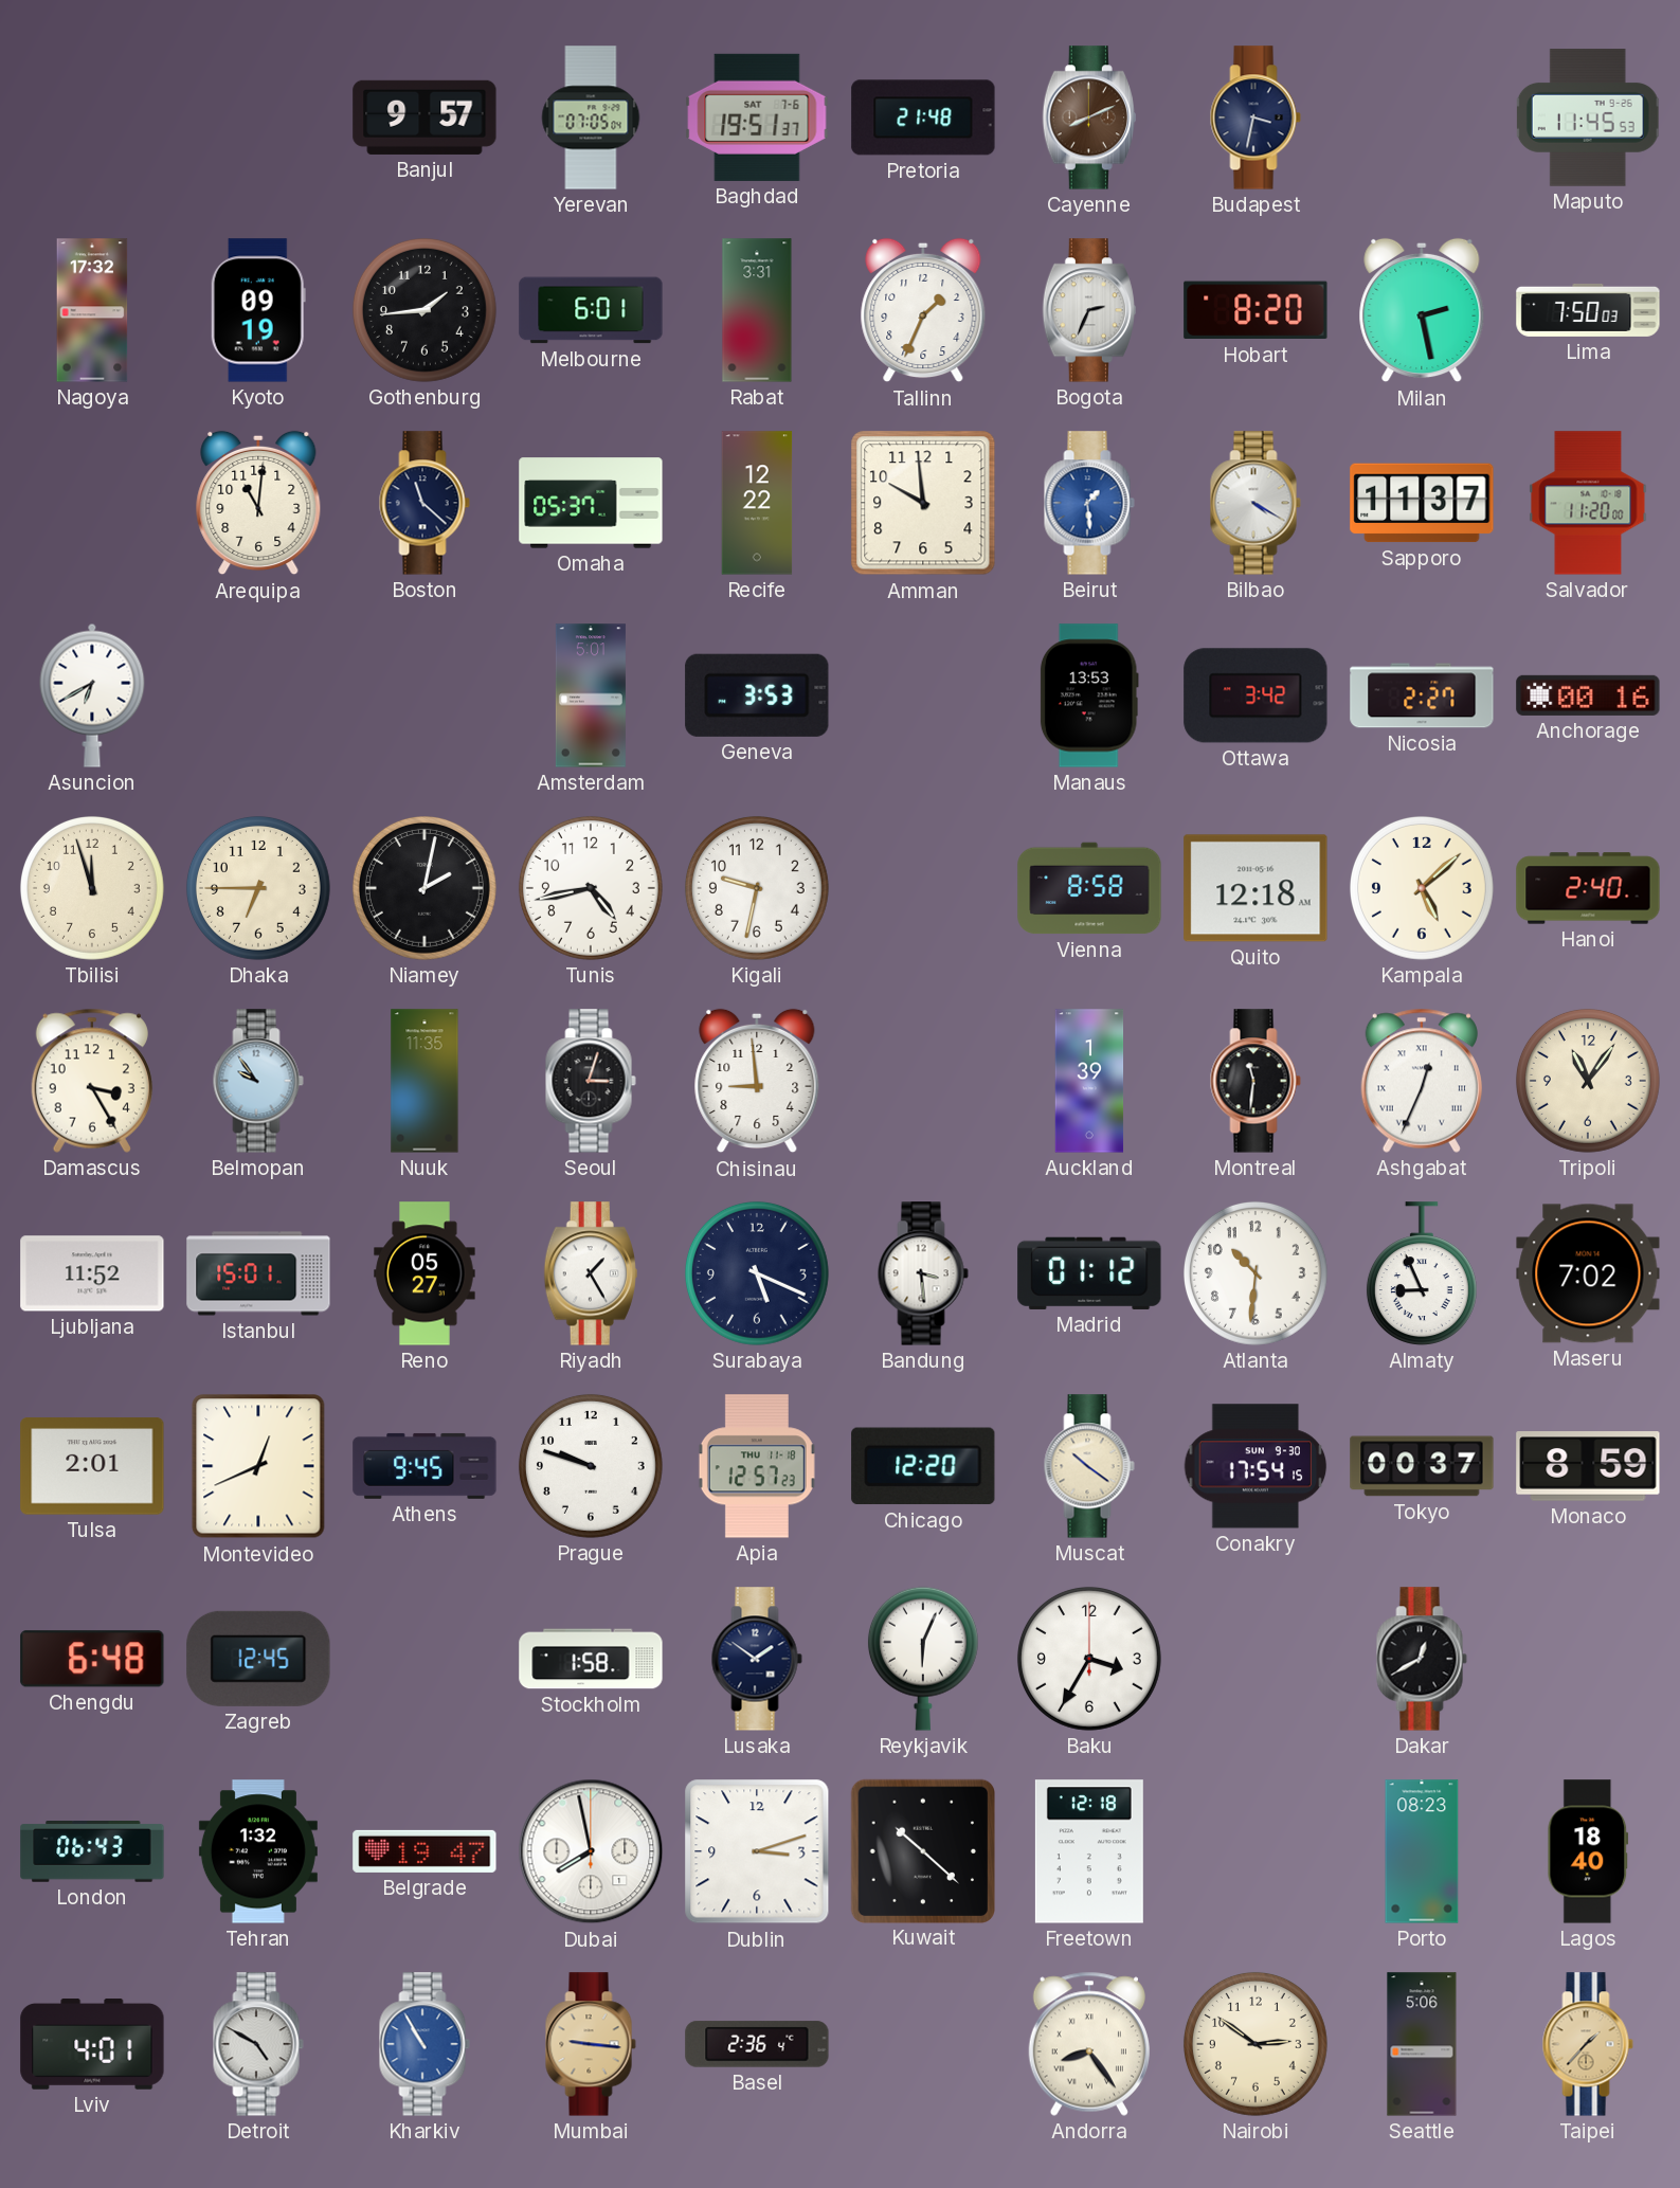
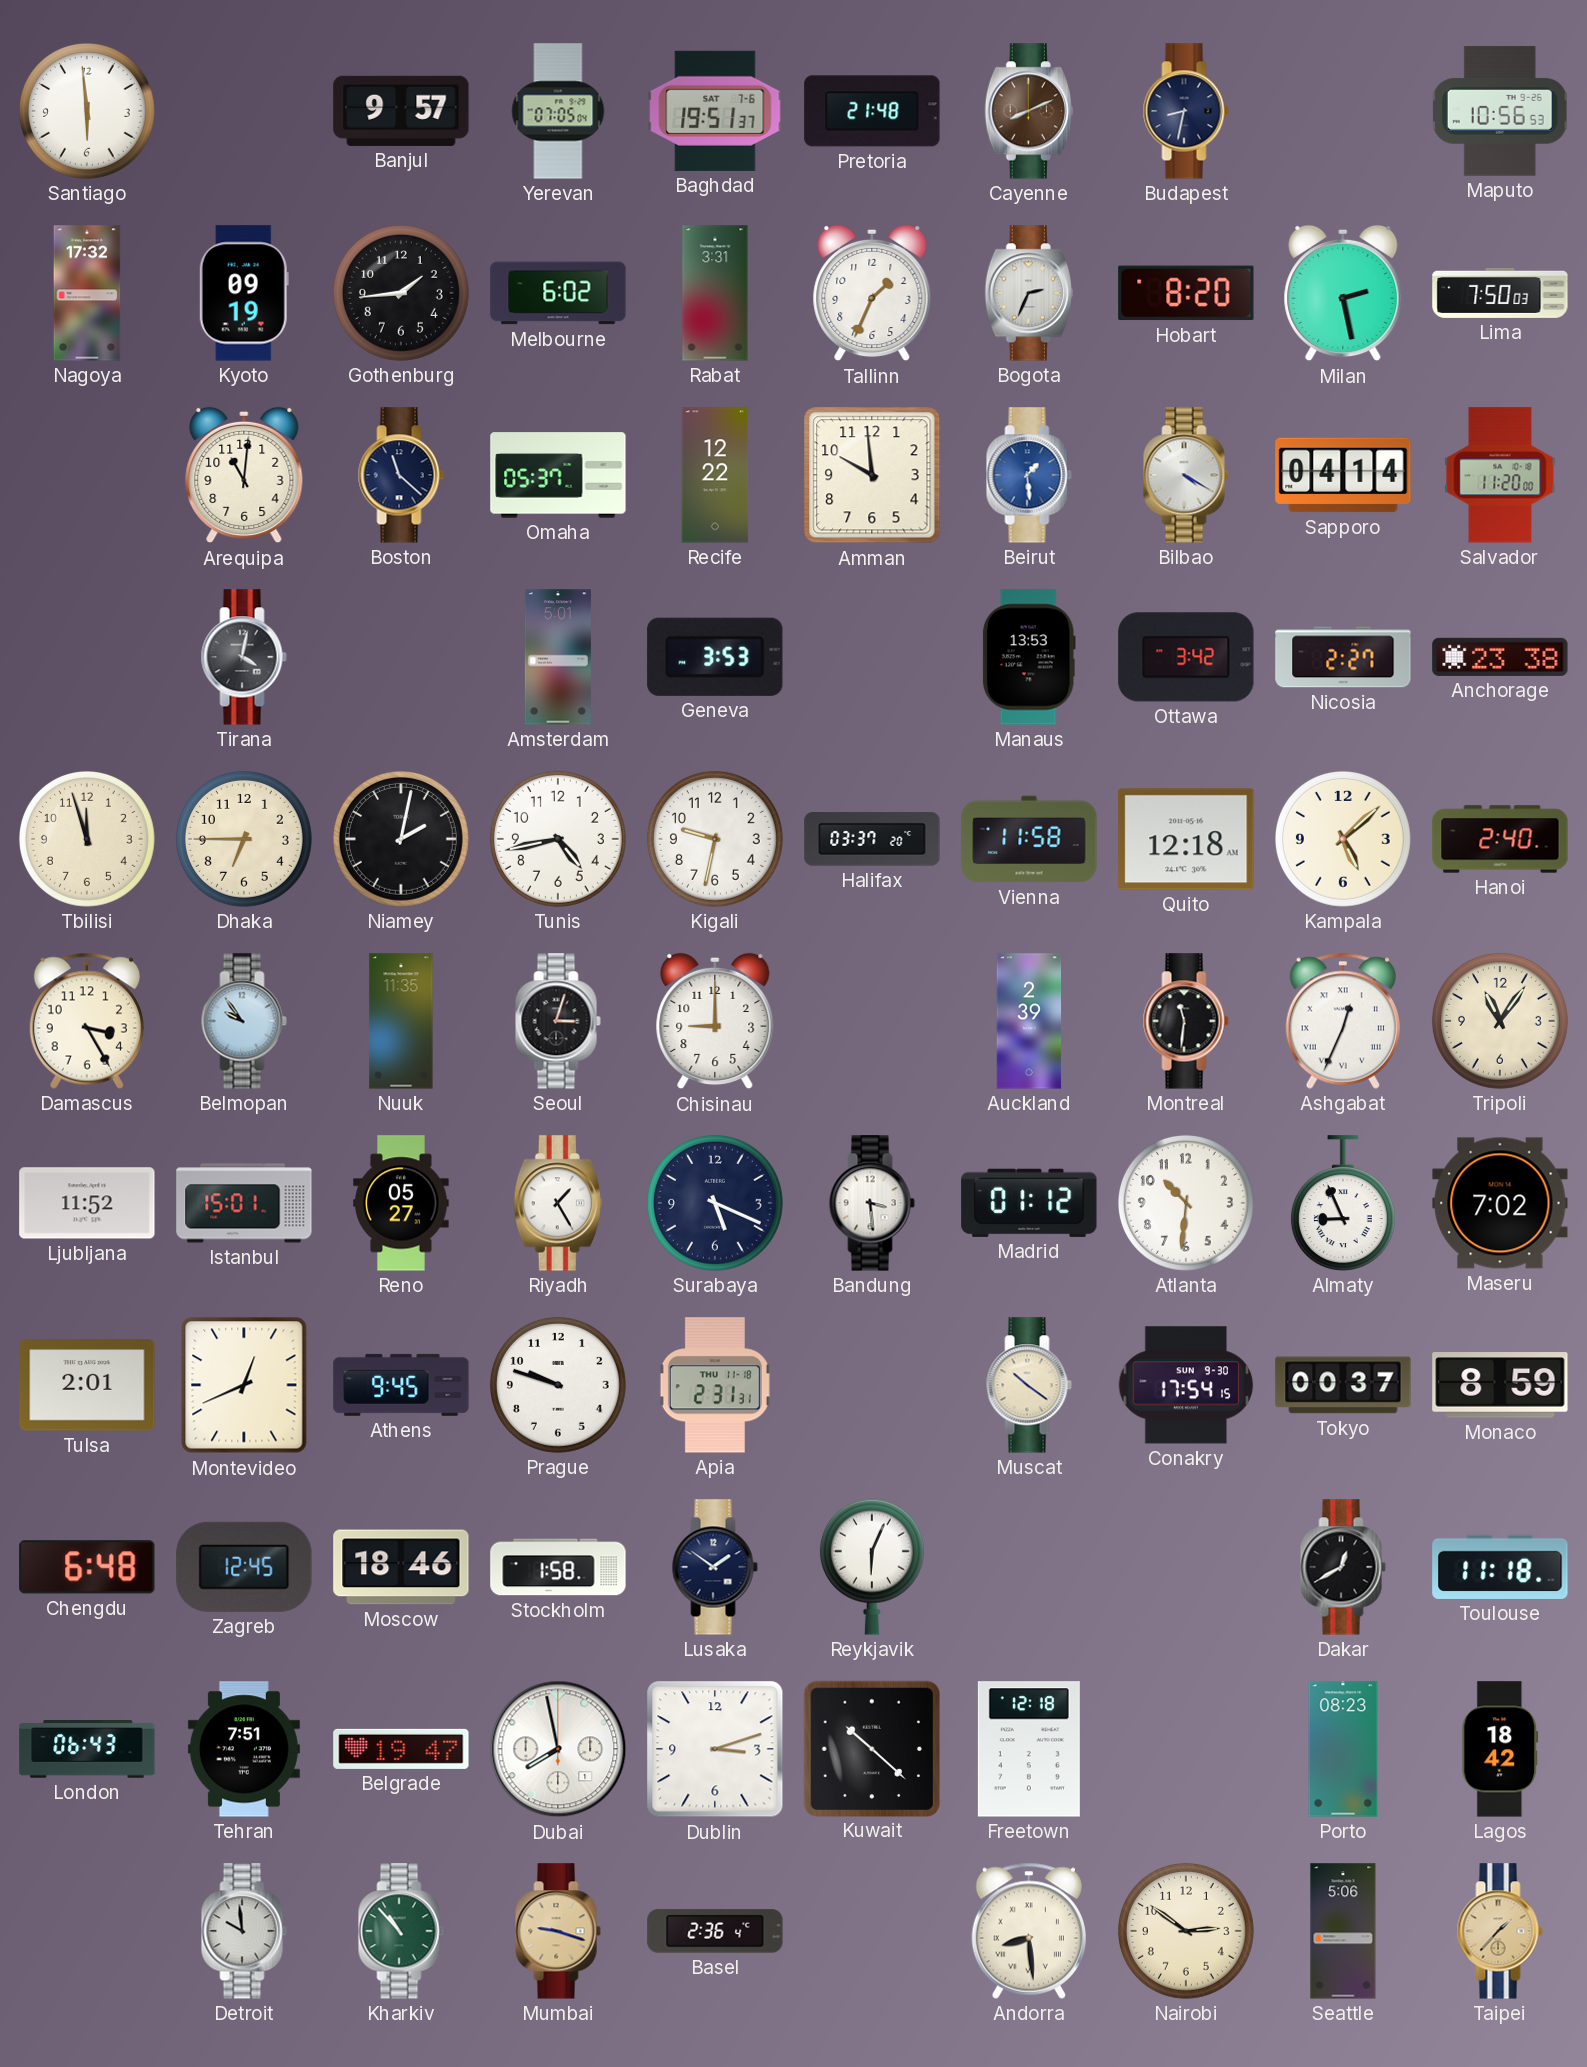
Santiago: none -> 5:59 (87, 111)
Budapest: 3:32 -> 8:32 (1186, 111)
Maputo: 11:45 -> 10:56 (1500, 111)
Melbourne: 6:01 -> 6:02 (558, 293)
Sapporo: 11:37 -> 04:14 (1343, 475)
Asuncion: 6:40 -> none (92, 695)
Tirana: none -> 4:02 (244, 657)
Anchorage: 00:16 -> 23:38 (1500, 657)
Halifax: none -> 03:37 (872, 839)
Vienna: 8:58 -> 11:58 (1029, 839)
Chisinau: 8:59 -> 9:00 (715, 1021)
Auckland: 1:39 -> 2:39 (1029, 1021)
Apia: 12:57 -> 2:31 (715, 1385)
Chicago: 12:20 -> none (923, 1466)
Moscow: none -> 18:46 (401, 1567)
Baku: 3:35 -> none (1089, 1659)
Toulouse: none -> 11:18 (1500, 1567)
Tehran: 1:32 -> 7:51 (244, 1749)
Lagos: 18:40 -> 18:42 (1500, 1749)
Lviv: 4:01 -> none (92, 2044)
Detroit: 4:50 -> 9:59 (244, 1931)
Kharkiv: 10:55 -> 10:53 (401, 1931)
Kharkiv dial: blue -> green (401, 1931)
Mumbai: 9:16 -> 9:18 (558, 1931)
Andorra: 8:24 -> 8:29 (1029, 1931)
